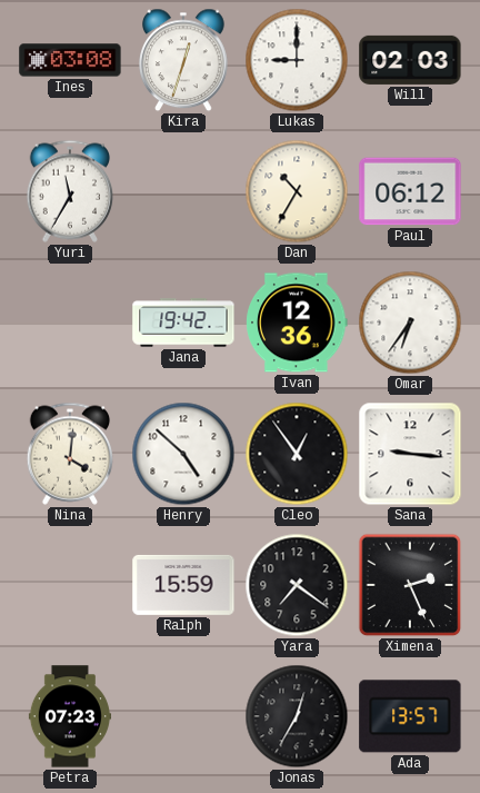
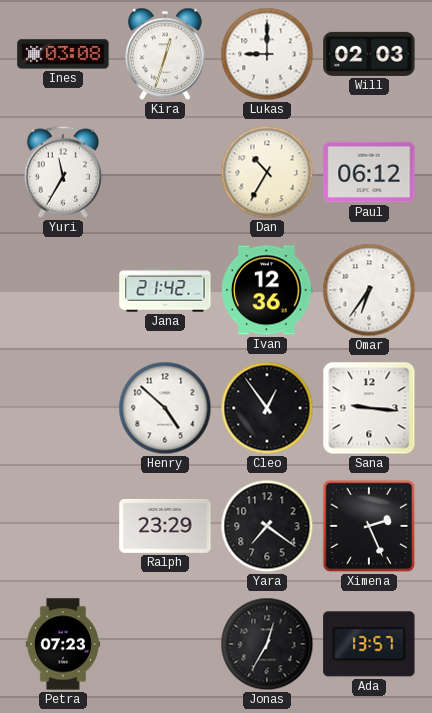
Jana: 19:42 -> 21:42 (165, 290)
Nina: 4:01 -> none (70, 454)
Ralph: 15:59 -> 23:29 (165, 526)
